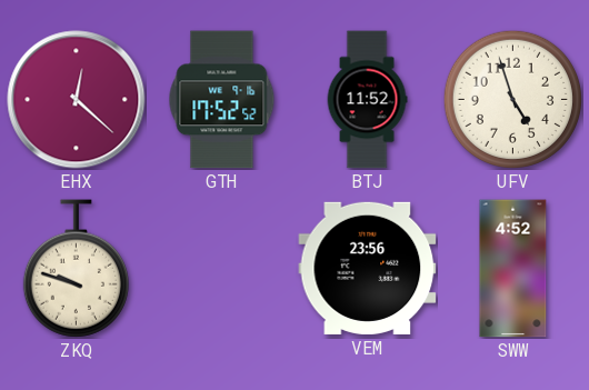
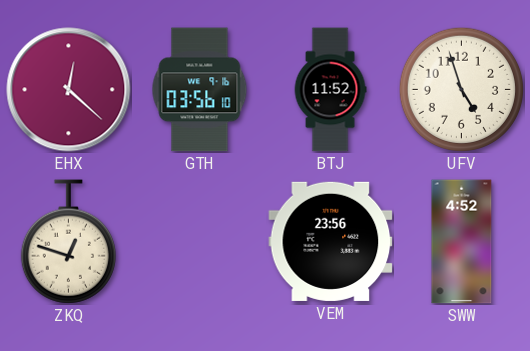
GTH: 17:52 -> 03:56 (200, 90)
ZKQ: 9:48 -> 12:48 (68, 242)
